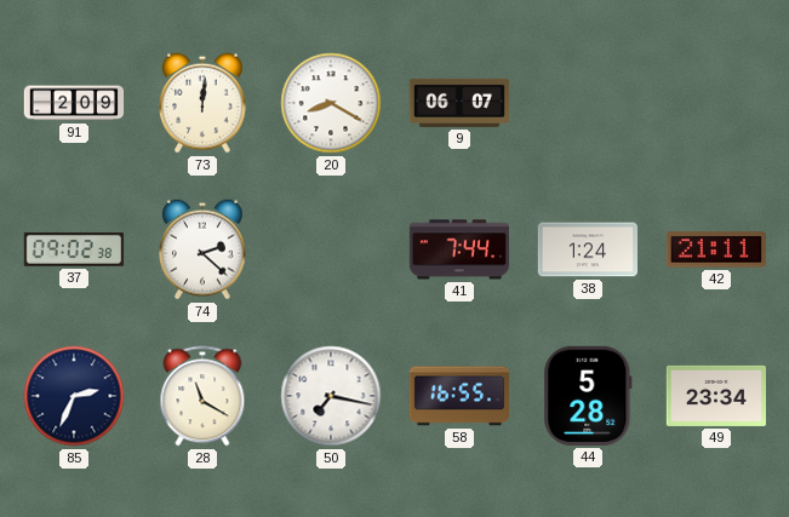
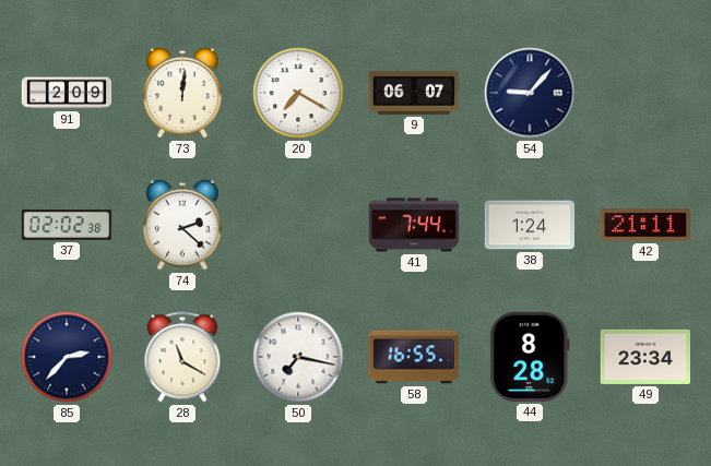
20: 8:20 -> 7:20 (298, 93)
54: none -> 9:07 (530, 93)
37: 09:02 -> 02:02 (67, 225)
85: 2:34 -> 2:37 (67, 357)
44: 5:28 -> 8:28 (530, 357)
